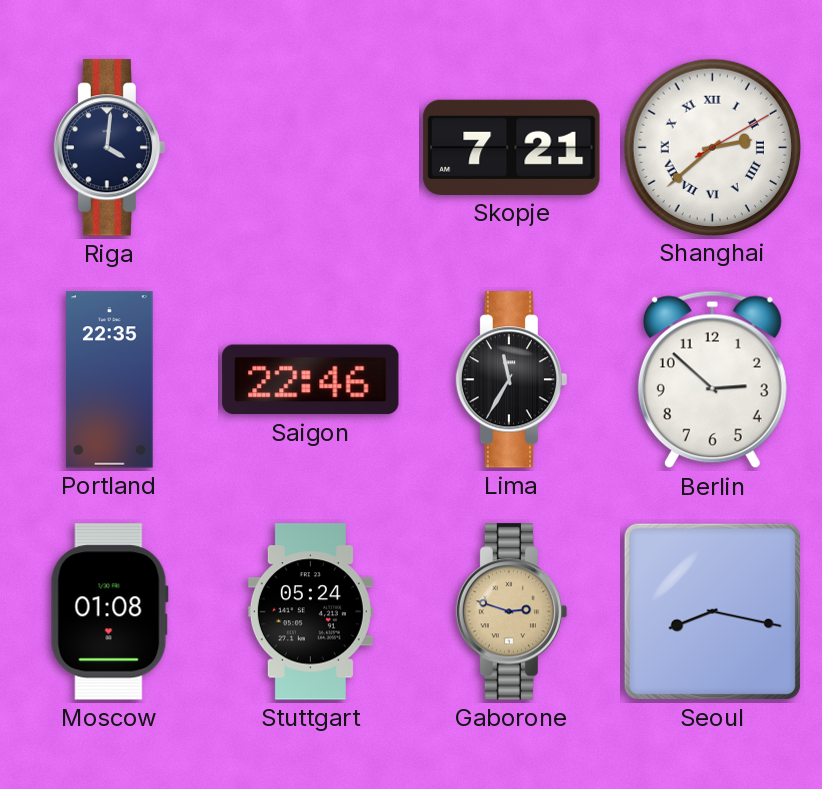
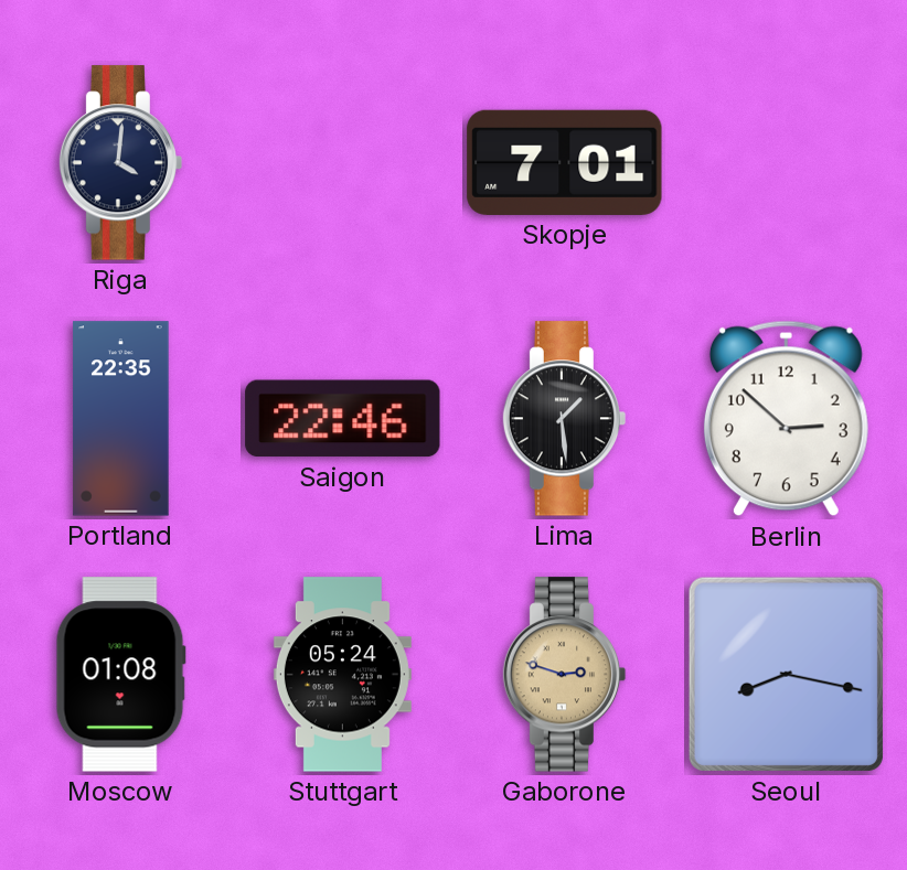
Skopje: 7:21 -> 7:01 (565, 162)
Shanghai: 2:38 -> none (712, 147)
Lima: 11:35 -> 1:29 (565, 419)
